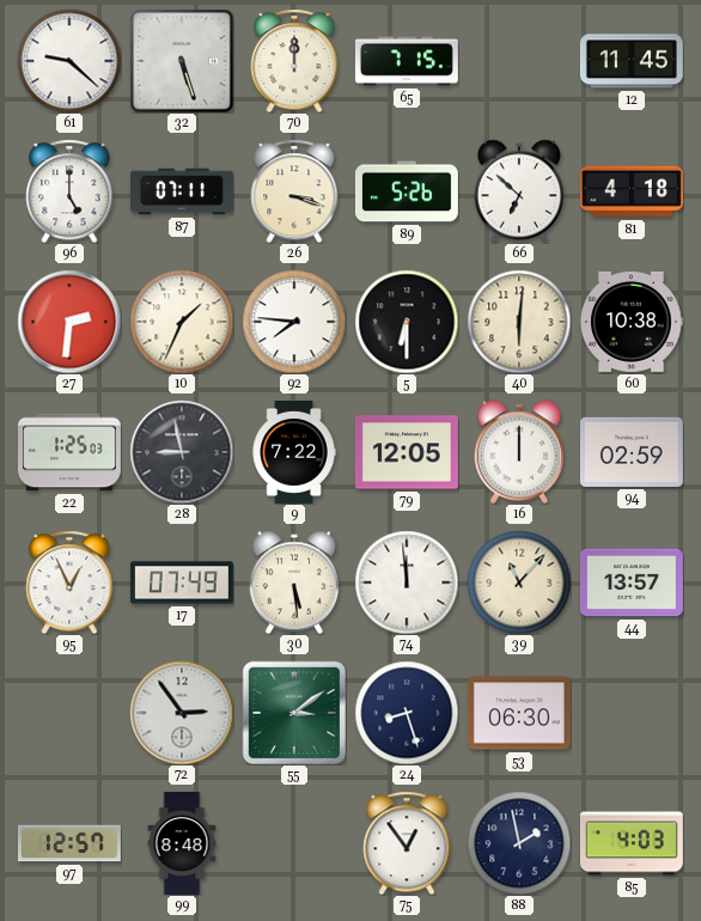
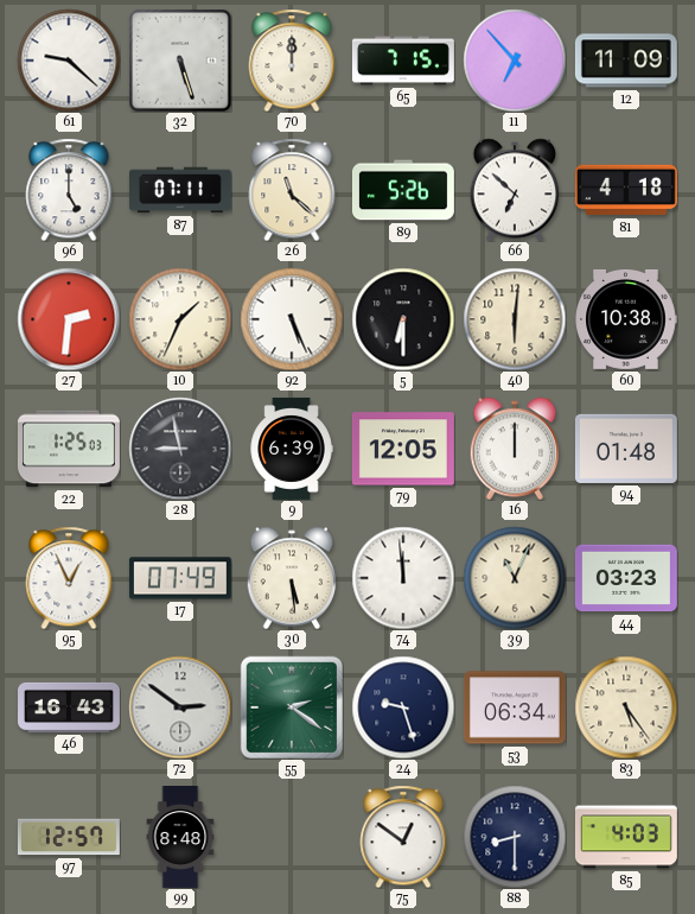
11: none -> 6:53 (515, 61)
12: 11:45 -> 11:09 (626, 61)
26: 3:18 -> 11:22 (292, 190)
92: 7:46 -> 5:26 (292, 319)
9: 7:22 -> 6:39 (292, 449)
94: 02:59 -> 01:48 (626, 449)
39: 11:07 -> 11:04 (515, 578)
44: 13:57 -> 03:23 (626, 578)
46: none -> 16:43 (70, 707)
72: 2:54 -> 2:51 (180, 707)
55: 3:09 -> 2:21 (291, 706)
24: 8:27 -> 9:27 (403, 707)
53: 06:30 -> 06:34 (515, 707)
83: none -> 5:24 (626, 707)
75: 12:54 -> 12:51 (403, 837)
88: 1:58 -> 8:30 (515, 837)
